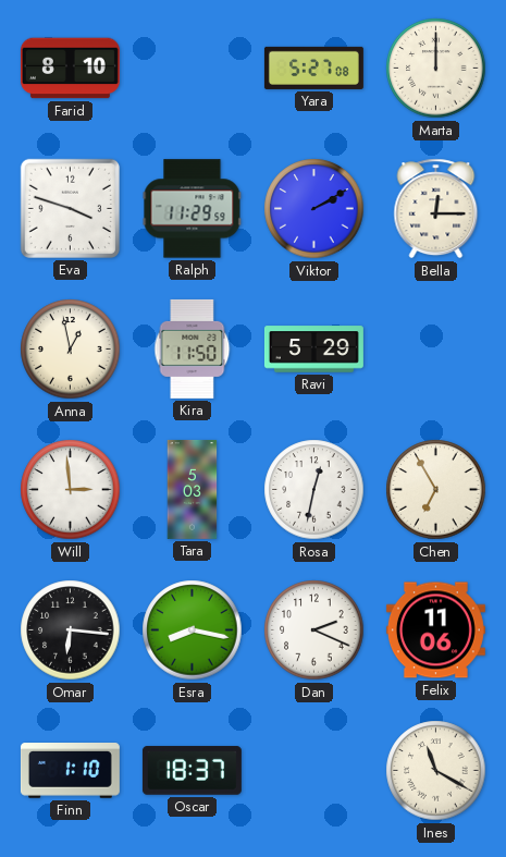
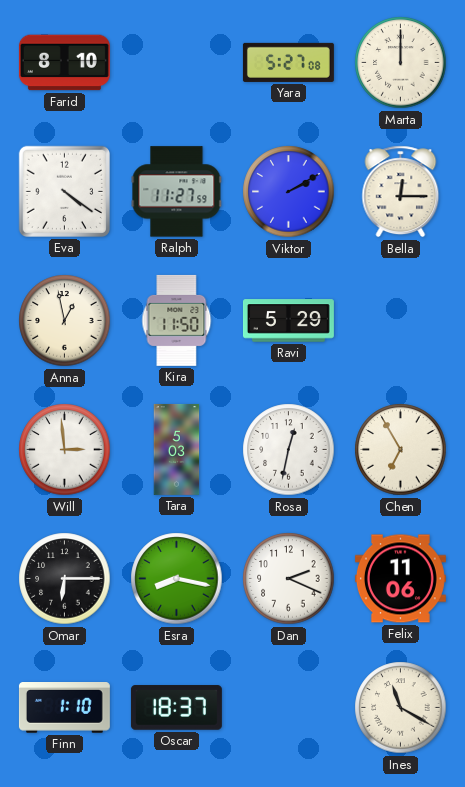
Eva: 3:48 -> 4:21 (64, 191)
Ralph: 11:29 -> 11:27 (177, 192)
Omar: 6:16 -> 6:15 (65, 579)
